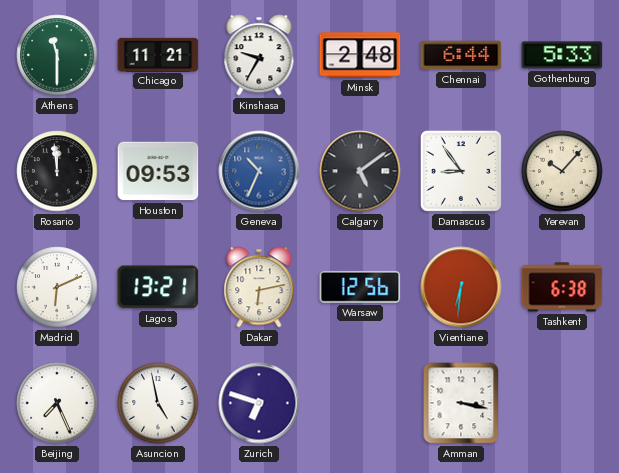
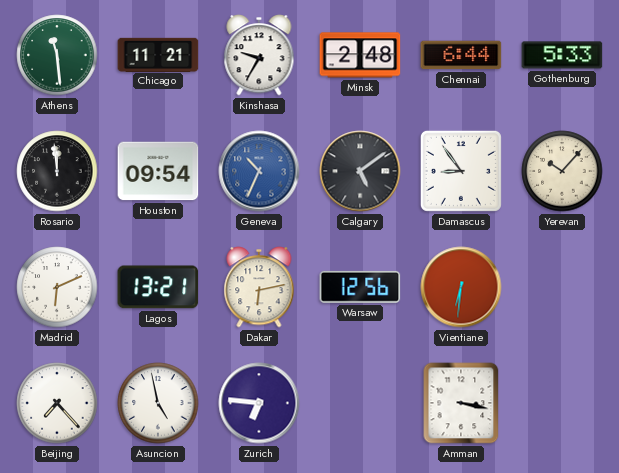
Athens: 11:30 -> 11:29 (57, 55)
Houston: 09:53 -> 09:54 (158, 171)
Tashkent: 6:38 -> none (562, 287)
Beijing: 7:26 -> 7:23 (57, 403)
Zurich: 6:48 -> 6:46 (259, 403)
